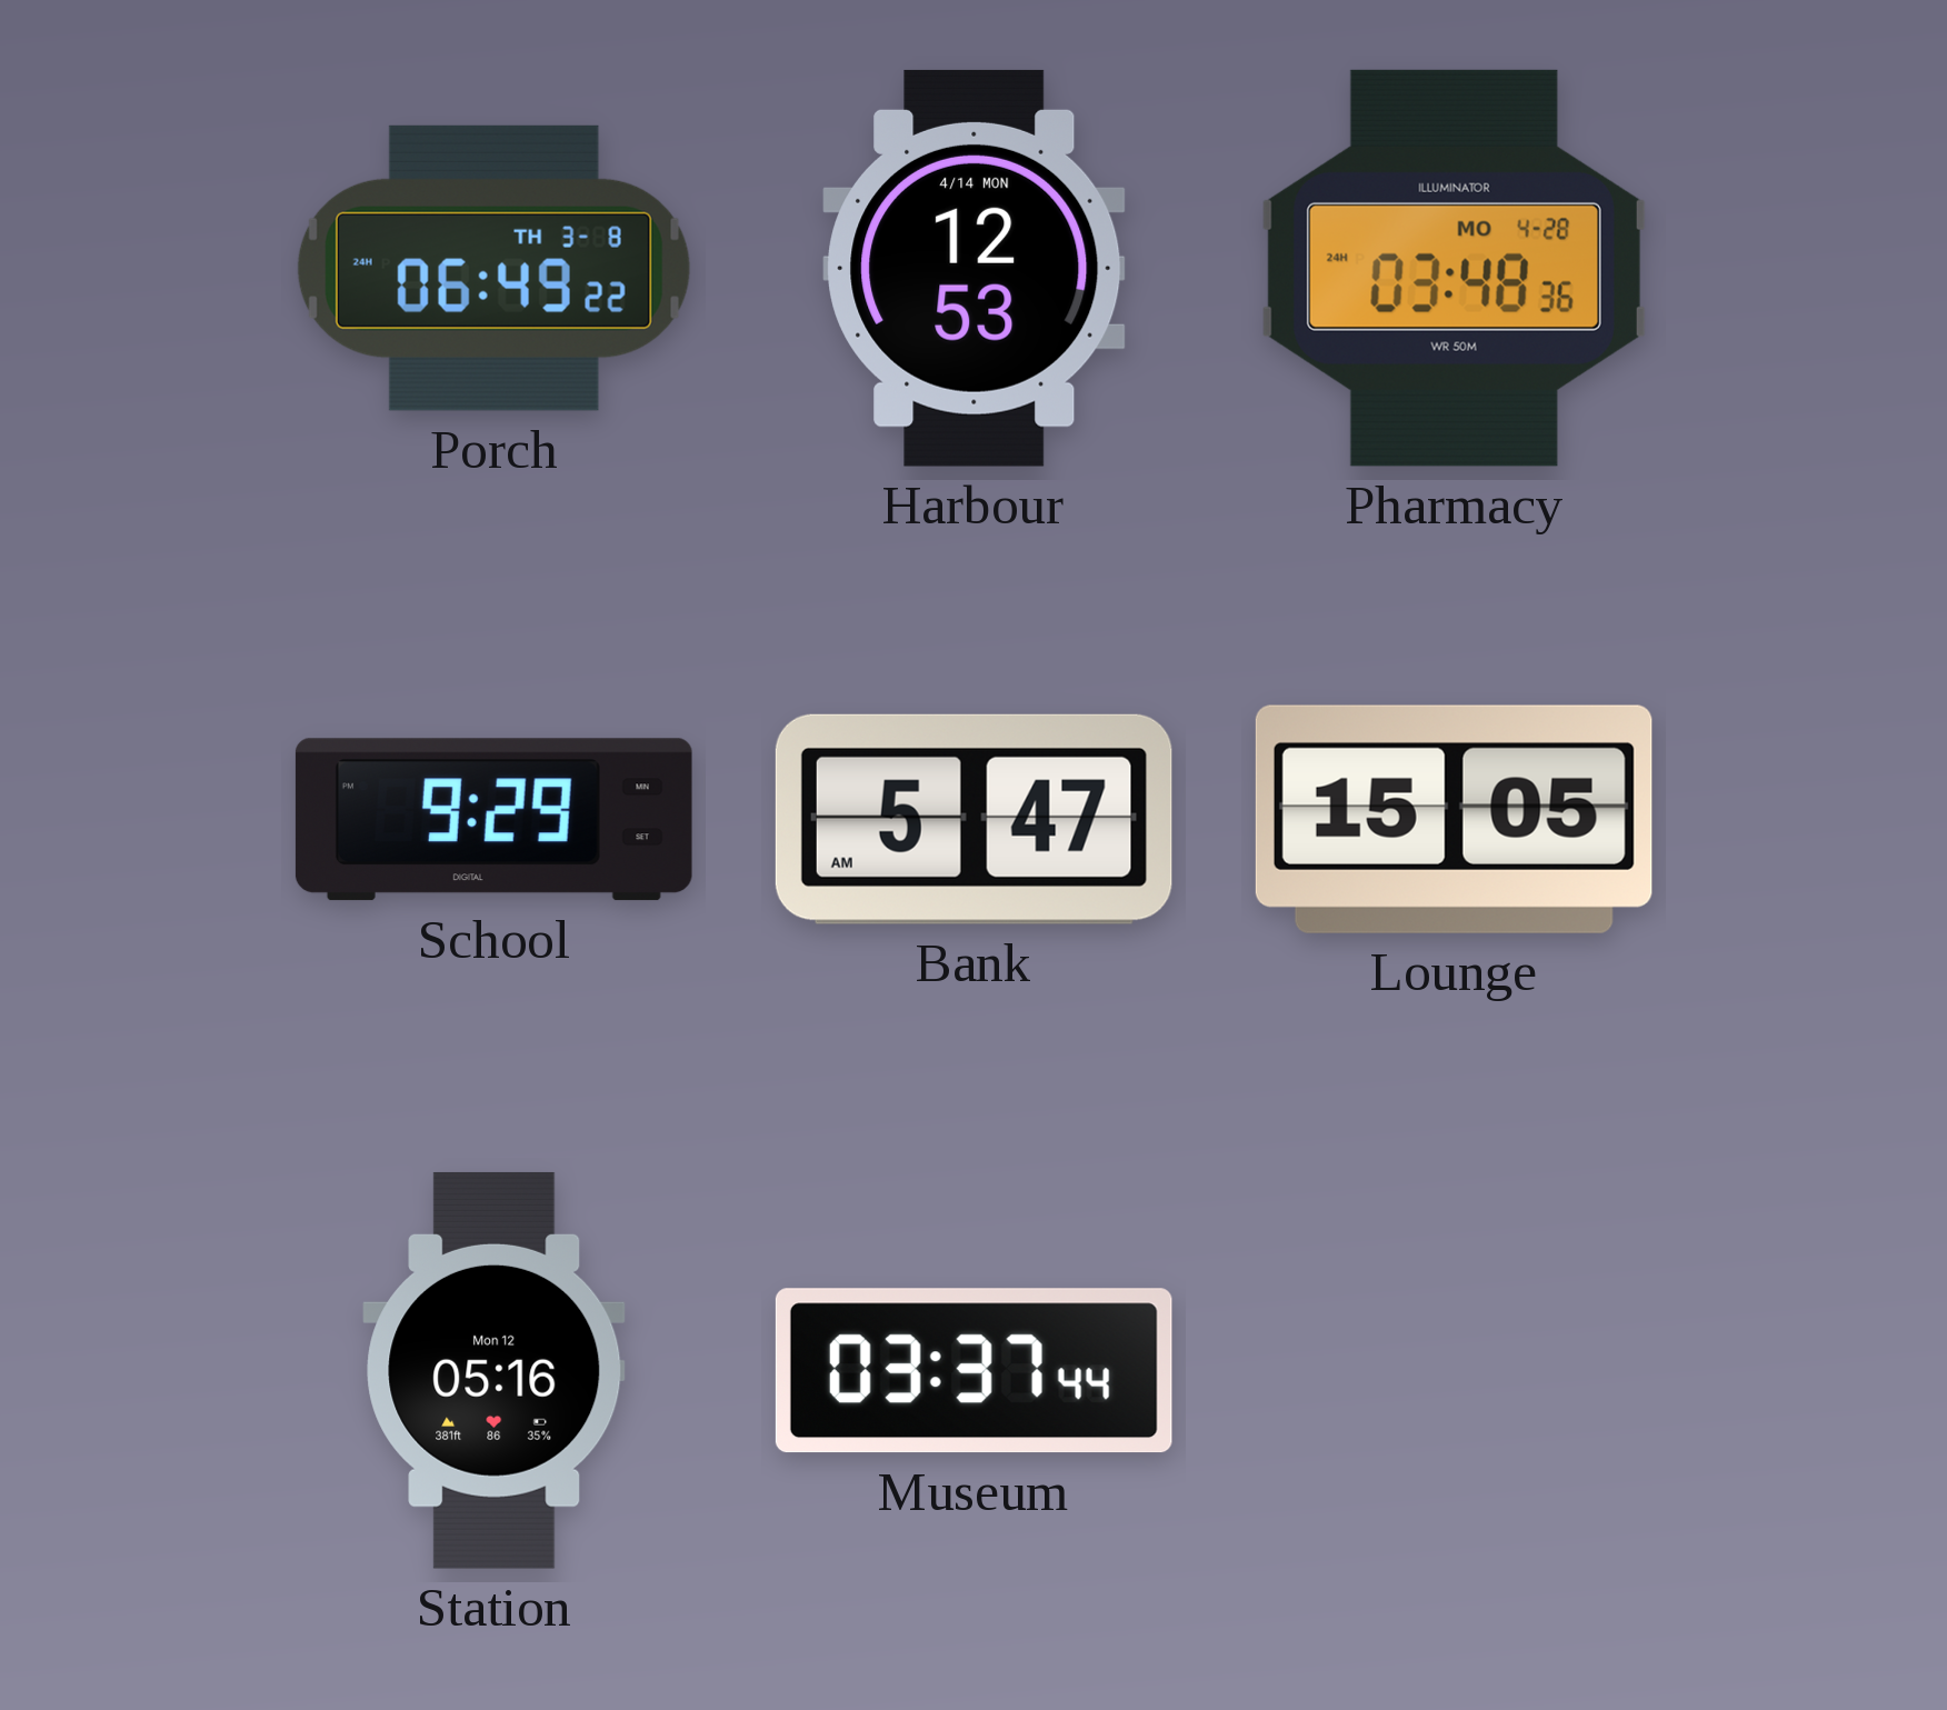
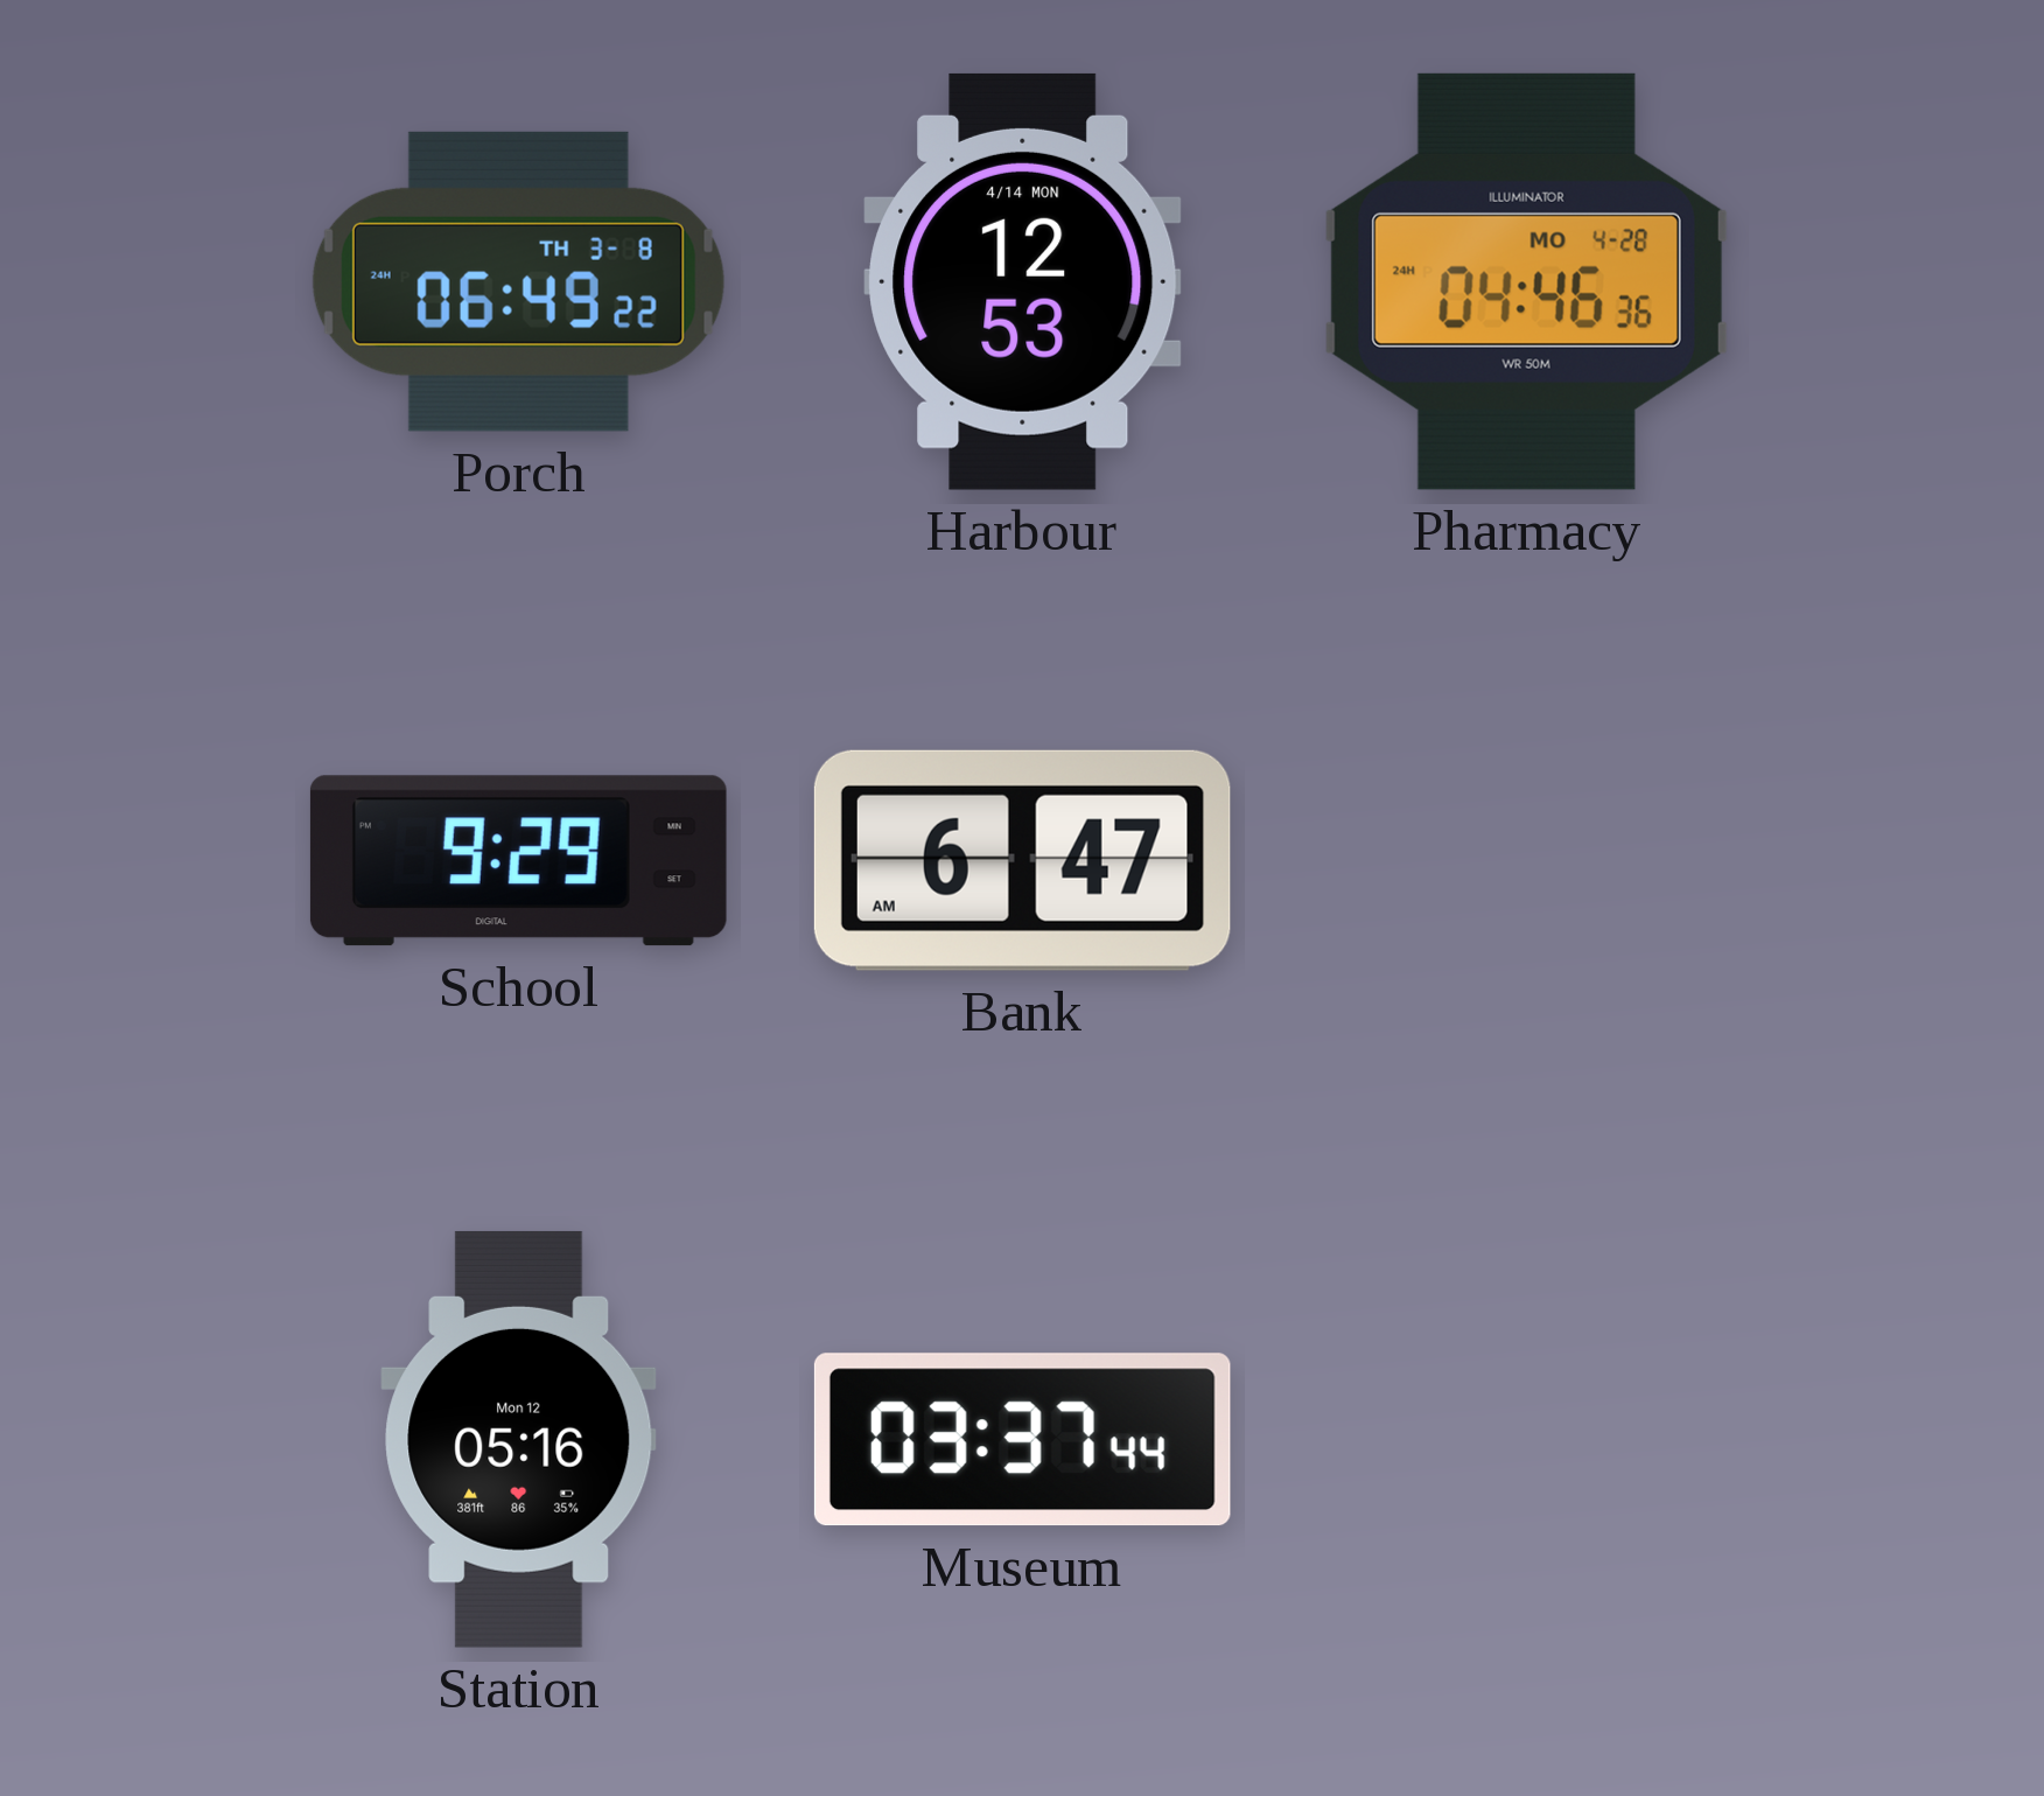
Pharmacy: 03:48 -> 04:46 (1526, 281)
Bank: 5:47 -> 6:47 (1022, 860)
Lounge: 15:05 -> none (1454, 819)
